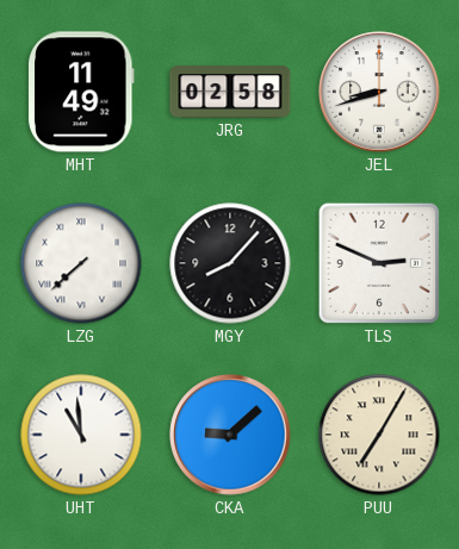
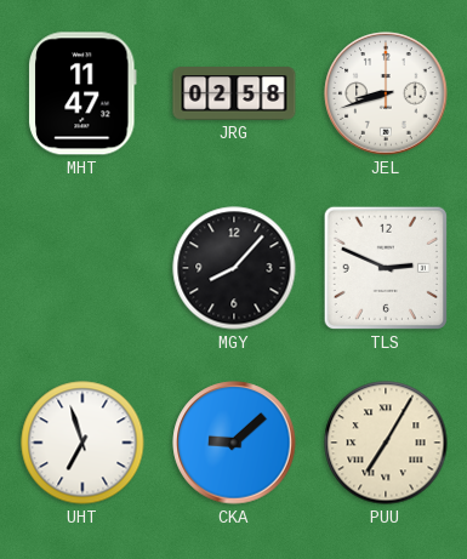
MHT: 11:49 -> 11:47 (84, 93)
LZG: 7:38 -> none (81, 263)
UHT: 10:59 -> 6:57 (82, 443)
